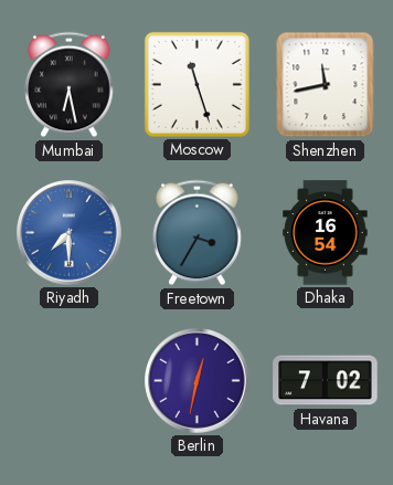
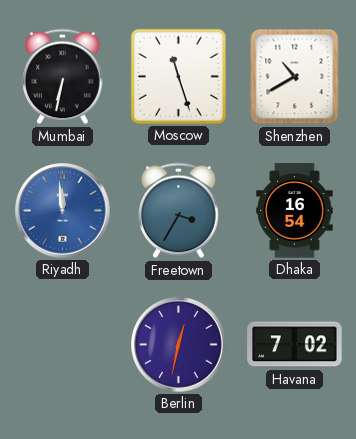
Mumbai: 6:28 -> 6:32 (63, 77)
Shenzhen: 11:43 -> 10:40 (295, 77)
Riyadh: 7:30 -> 11:59 (63, 211)
